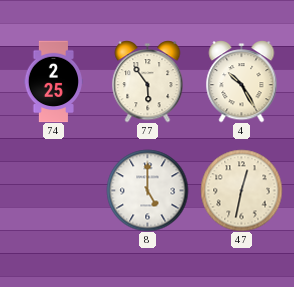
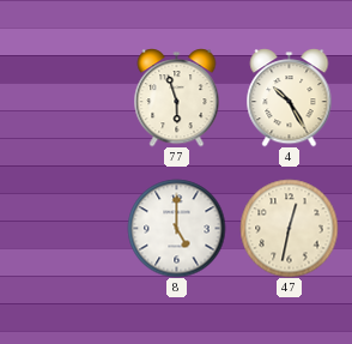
74: 2:25 -> none (54, 81)
77: 5:54 -> 5:57 (177, 98)
